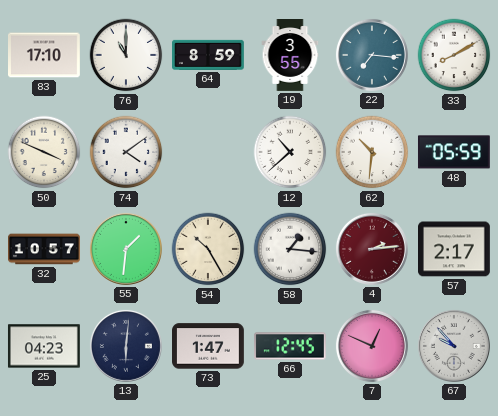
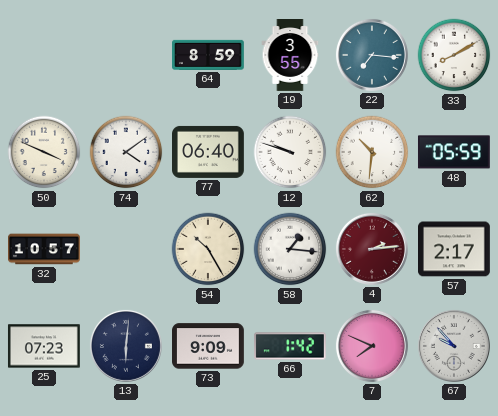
83: 17:10 -> none (45, 55)
76: 11:00 -> none (126, 55)
77: none -> 06:40 (209, 152)
12: 10:38 -> 9:48 (290, 152)
55: 1:31 -> none (126, 249)
25: 04:23 -> 07:23 (44, 346)
73: 1:47 -> 9:09 (209, 346)
66: 12:45 -> 1:42 (290, 346)
7: 12:49 -> 7:49 (372, 346)
